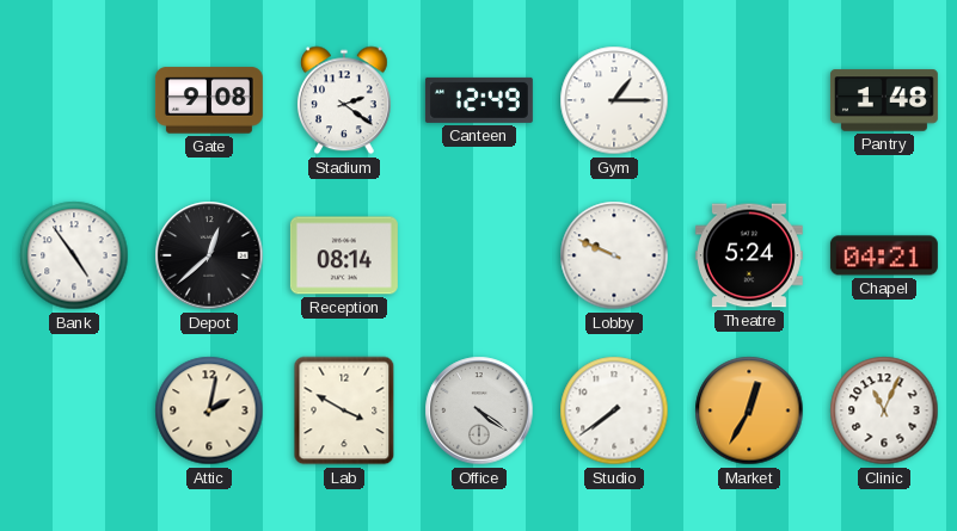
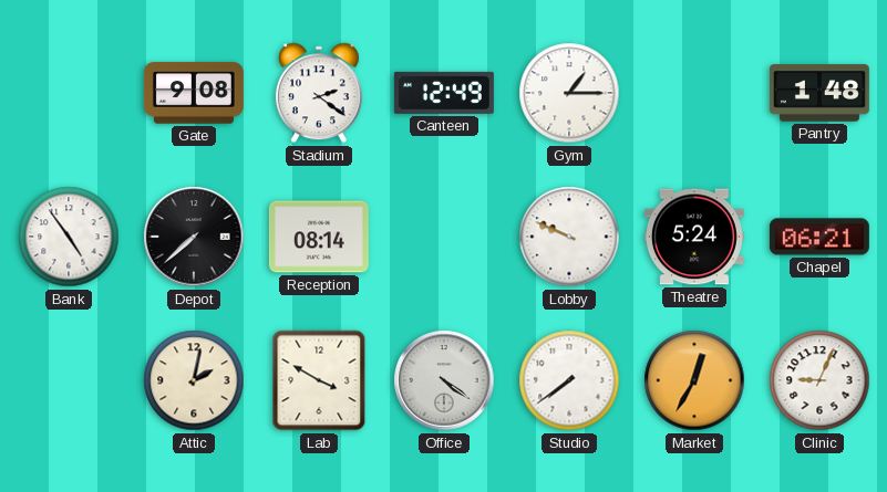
Depot: 12:38 -> 7:38 (194, 237)
Chapel: 04:21 -> 06:21 (819, 237)
Clinic: 11:04 -> 9:04 (819, 380)
